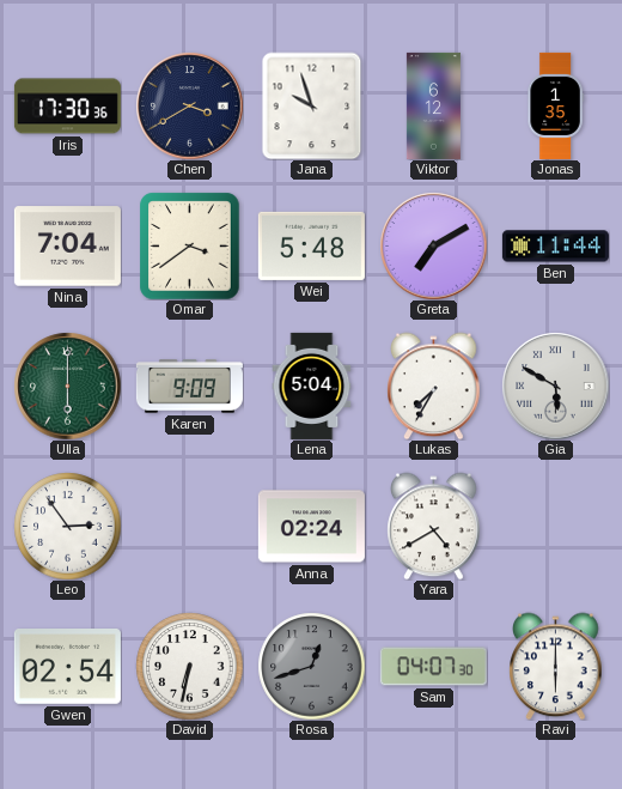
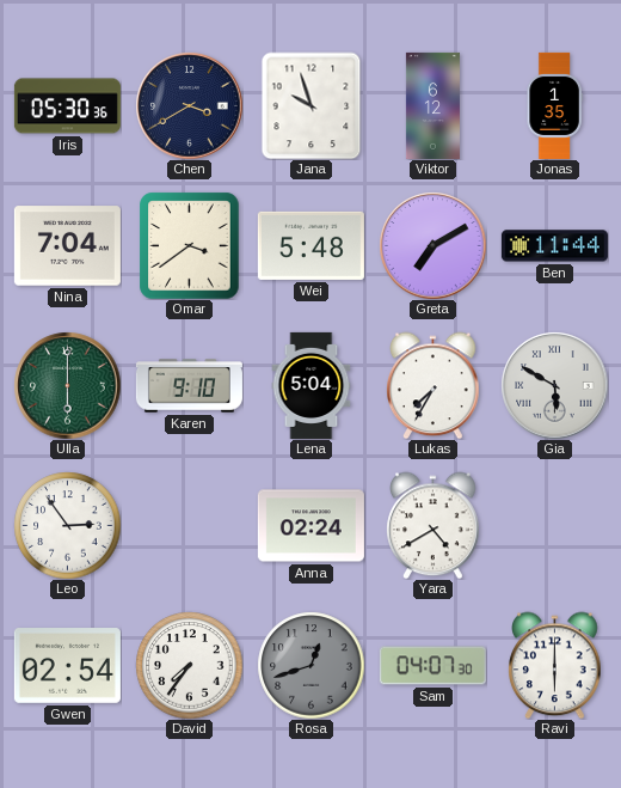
Iris: 17:30 -> 05:30 (67, 106)
Karen: 9:09 -> 9:10 (189, 386)
David: 6:32 -> 7:36 (189, 665)
